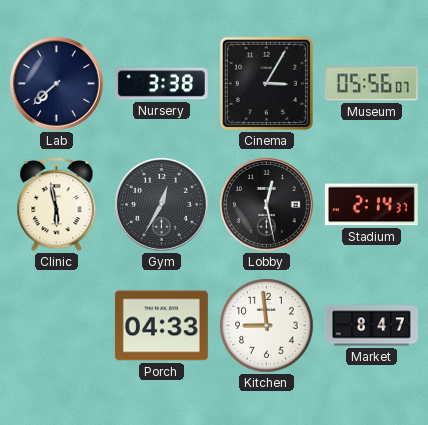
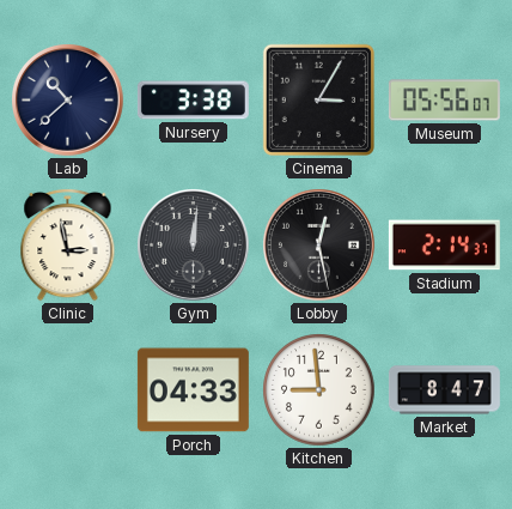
Lab: 7:38 -> 10:38 (68, 101)
Clinic: 5:58 -> 2:58 (68, 244)
Gym: 12:35 -> 12:01 (194, 246)
